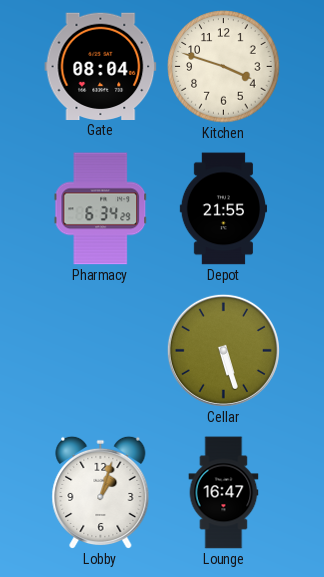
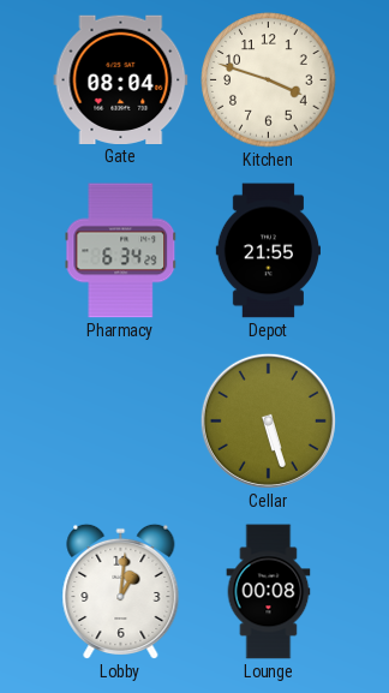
Lobby: 1:03 -> 1:01 (121, 591)
Lounge: 16:47 -> 00:08 (269, 592)
